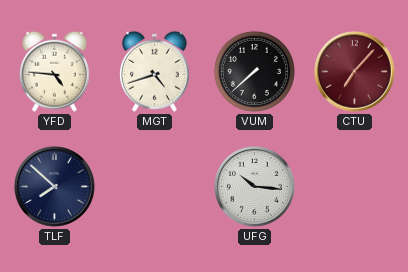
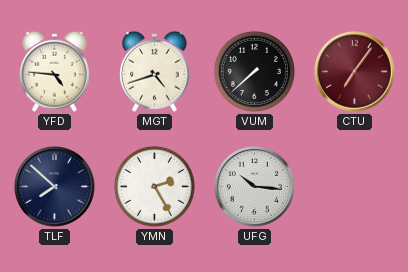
CTU: 7:07 -> 7:06 (355, 72)
YMN: none -> 2:25 (154, 186)
